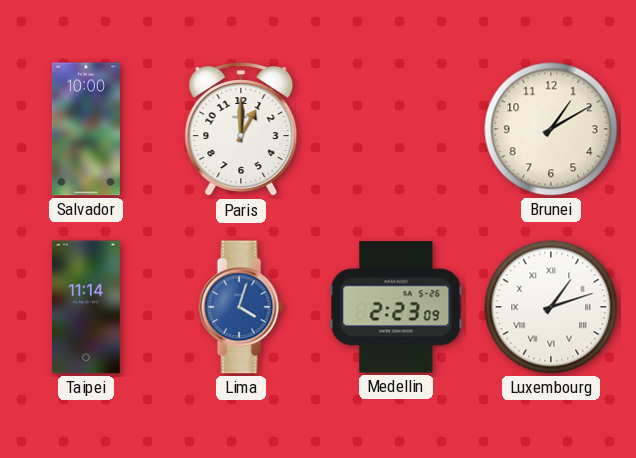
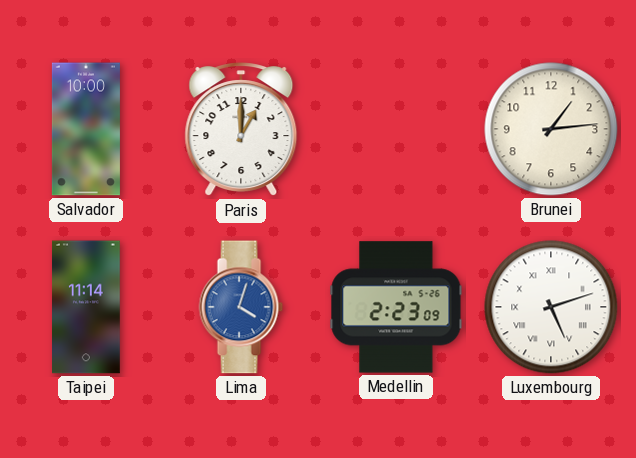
Brunei: 1:10 -> 1:14 (551, 129)
Luxembourg: 1:12 -> 5:12 (551, 307)
